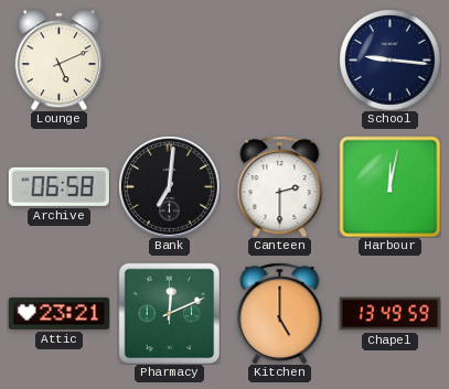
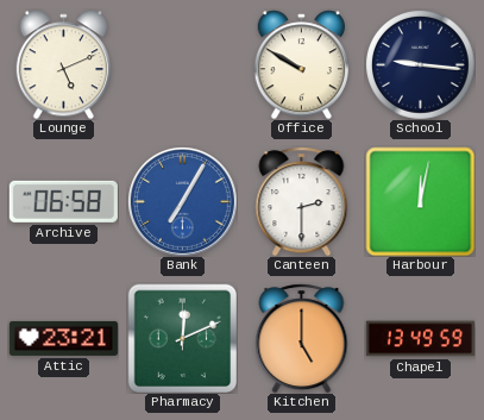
Office: none -> 9:50 (301, 64)
Bank: 7:01 -> 7:05 (182, 201)
Bank dial: black -> blue (182, 201)
